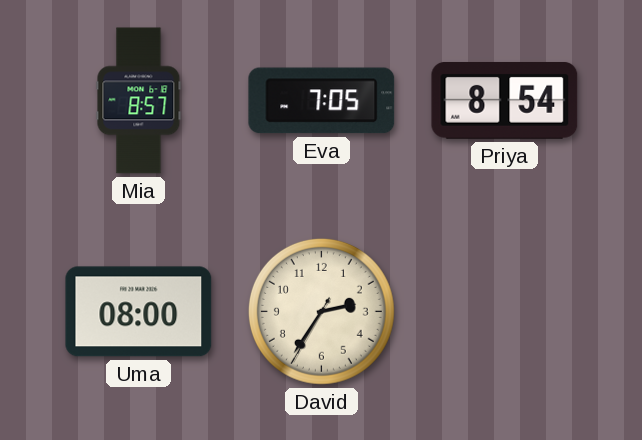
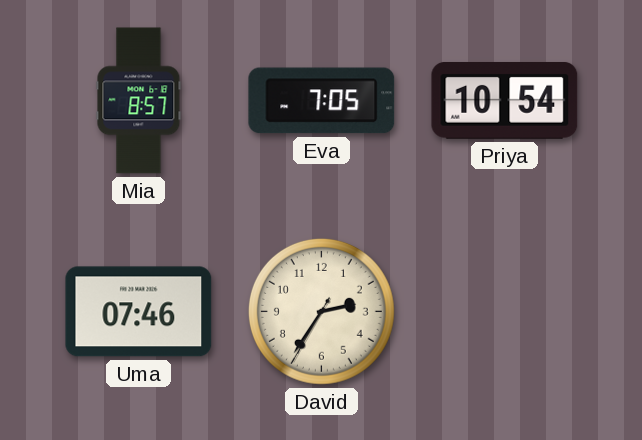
Priya: 8:54 -> 10:54 (505, 100)
Uma: 08:00 -> 07:46 (139, 312)
